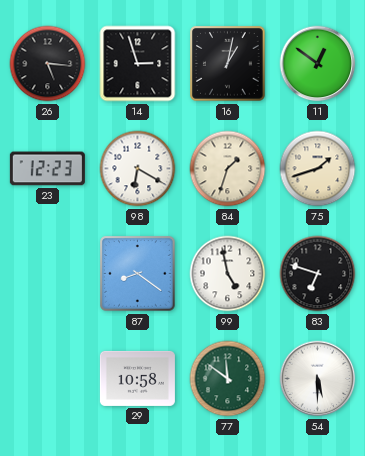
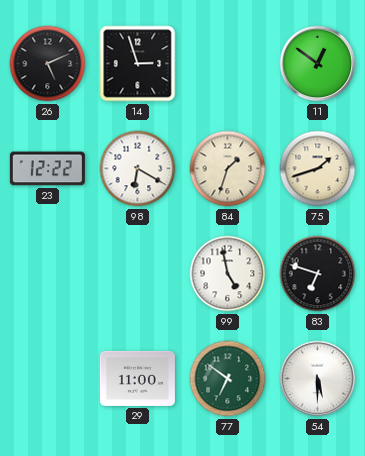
26: 5:16 -> 5:11 (48, 64)
16: 1:02 -> none (228, 64)
23: 12:23 -> 12:22 (47, 169)
87: 8:21 -> none (138, 274)
29: 10:58 -> 11:00 (137, 378)
77: 11:51 -> 6:51 (228, 379)
